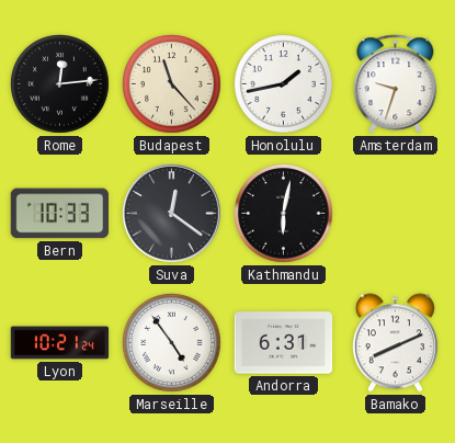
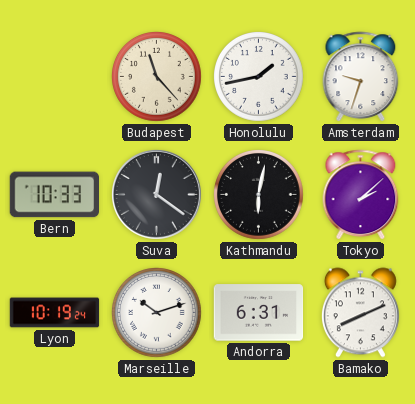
Rome: 12:14 -> none (60, 84)
Tokyo: none -> 2:08 (361, 195)
Lyon: 10:21 -> 10:19 (55, 313)
Marseille: 4:54 -> 10:12 (157, 313)
